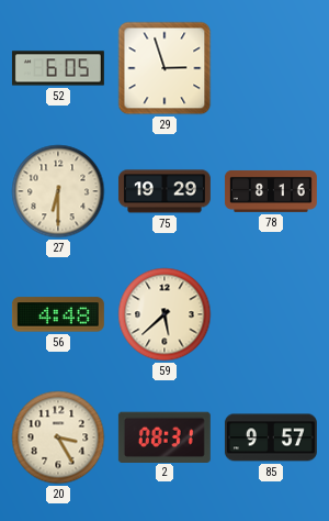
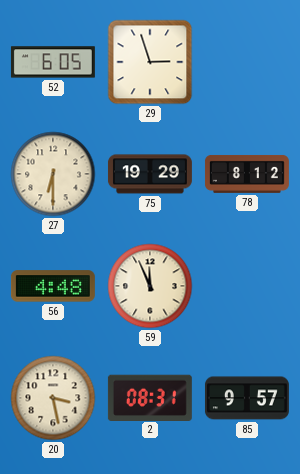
78: 8:16 -> 8:12 (247, 174)
59: 5:38 -> 11:56 (150, 286)
20: 3:25 -> 3:28 (53, 398)
